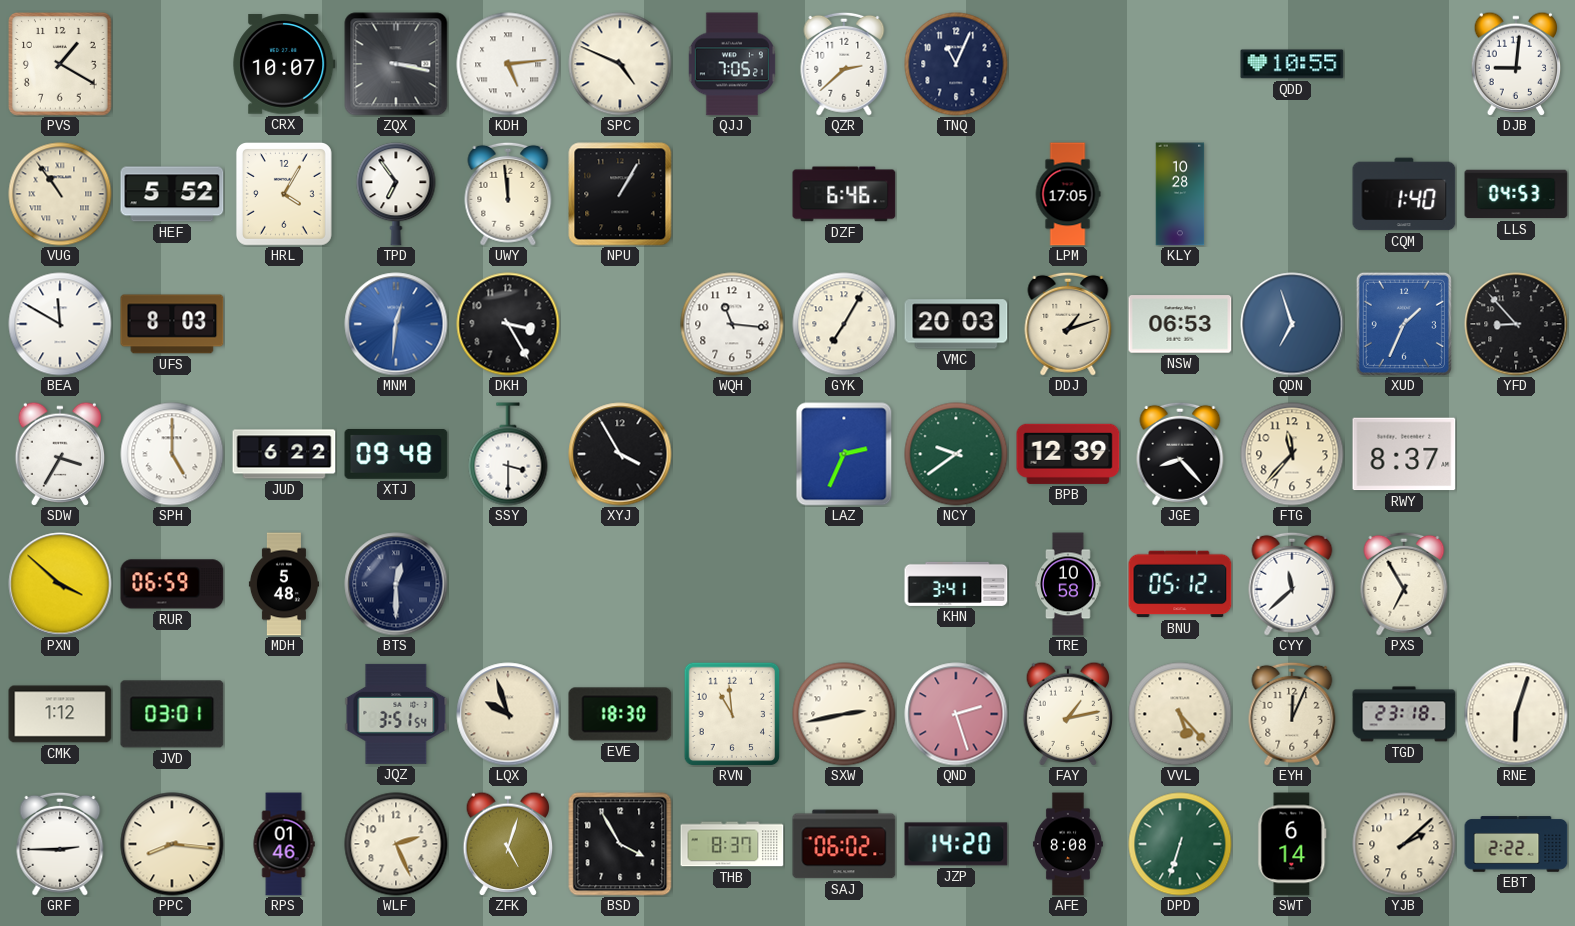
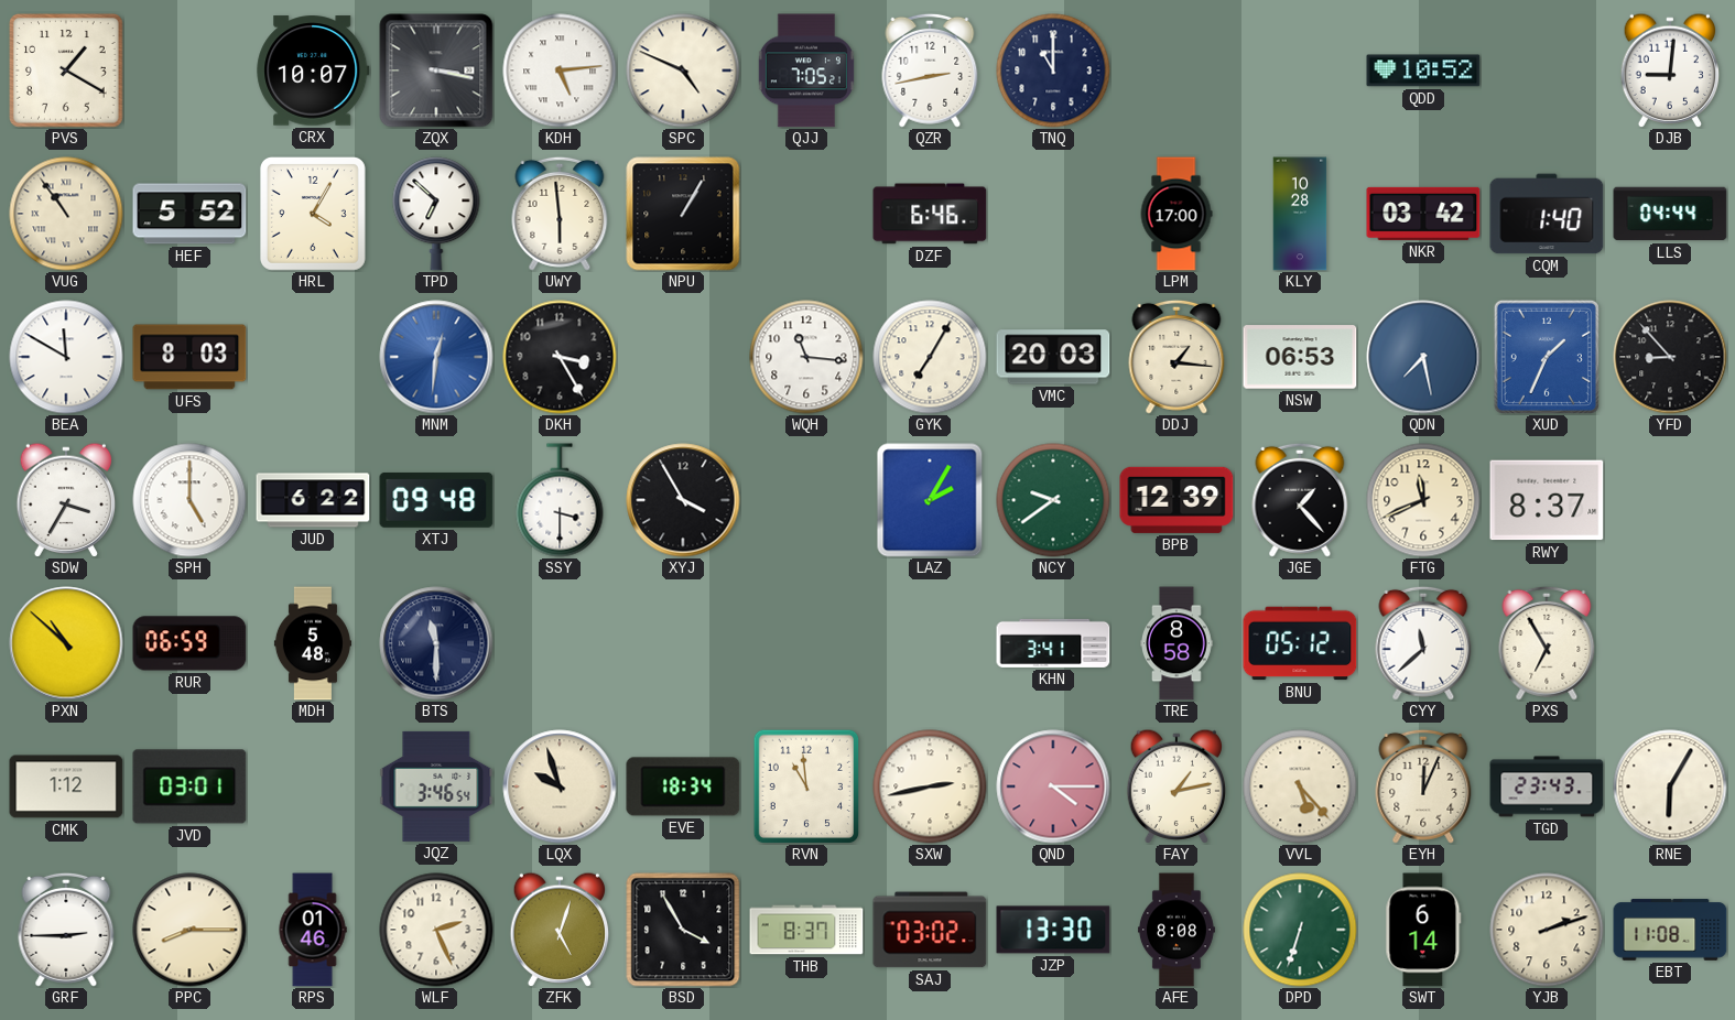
QZR: 2:38 -> 2:43 (930, 70)
TNQ: 11:04 -> 11:00 (1053, 70)
QDD: 10:55 -> 10:52 (1423, 70)
TPD: 6:54 -> 6:52 (436, 214)
UWY: 11:59 -> 5:59 (560, 214)
LPM: 17:05 -> 17:00 (1176, 214)
NKR: none -> 03:42 (1423, 214)
LLS: 04:53 -> 04:44 (1670, 214)
DDJ: 1:12 -> 1:16 (1176, 357)
QDN: 6:57 -> 7:28 (1423, 357)
LAZ: 2:34 -> 2:05 (930, 500)
JGE: 8:23 -> 1:23 (1300, 500)
FTG: 11:37 -> 11:41 (1423, 500)
PXN: 3:52 -> 10:52 (66, 643)
BTS: 12:30 -> 11:30 (436, 643)
TRE: 10:58 -> 8:58 (1178, 643)
JQZ: 3:51 -> 3:46 (436, 786)
EVE: 18:30 -> 18:34 (683, 786)
QND: 2:27 -> 4:15 (1053, 786)
TGD: 23:18 -> 23:43 (1547, 786)
RNE: 6:03 -> 6:05 (1670, 786)
PPC: 8:16 -> 8:15 (189, 930)
SAJ: 06:02 -> 03:02 (930, 930)
JZP: 14:20 -> 13:30 (1053, 930)
YJB: 2:08 -> 2:12 (1547, 930)
EBT: 2:22 -> 11:08 (1670, 930)
